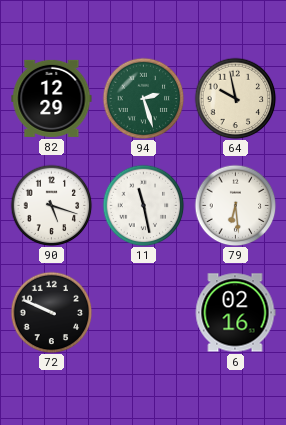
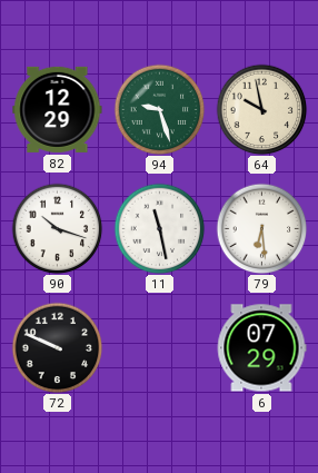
94: 2:27 -> 9:27 (159, 109)
90: 5:18 -> 10:18 (57, 228)
6: 02:16 -> 07:29 (261, 348)
